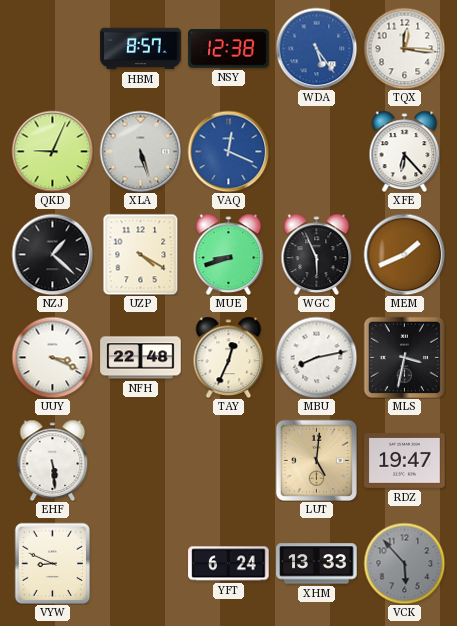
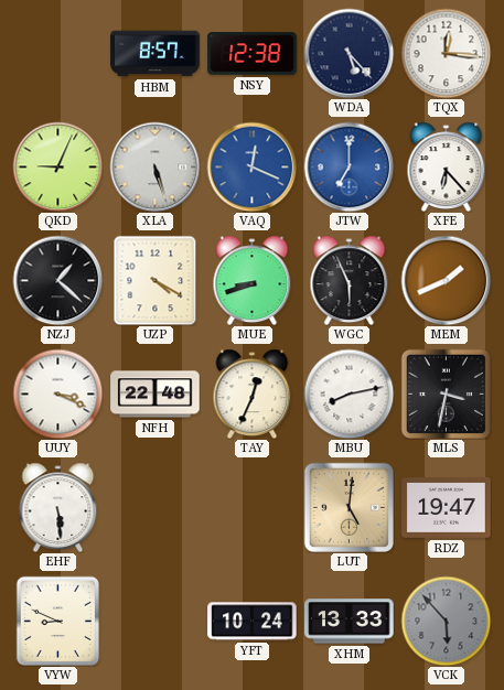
WDA: 5:24 -> 5:23 (348, 53)
WDA dial: blue -> navy (348, 53)
JTW: none -> 7:00 (348, 166)
YFT: 6:24 -> 10:24 (253, 622)
